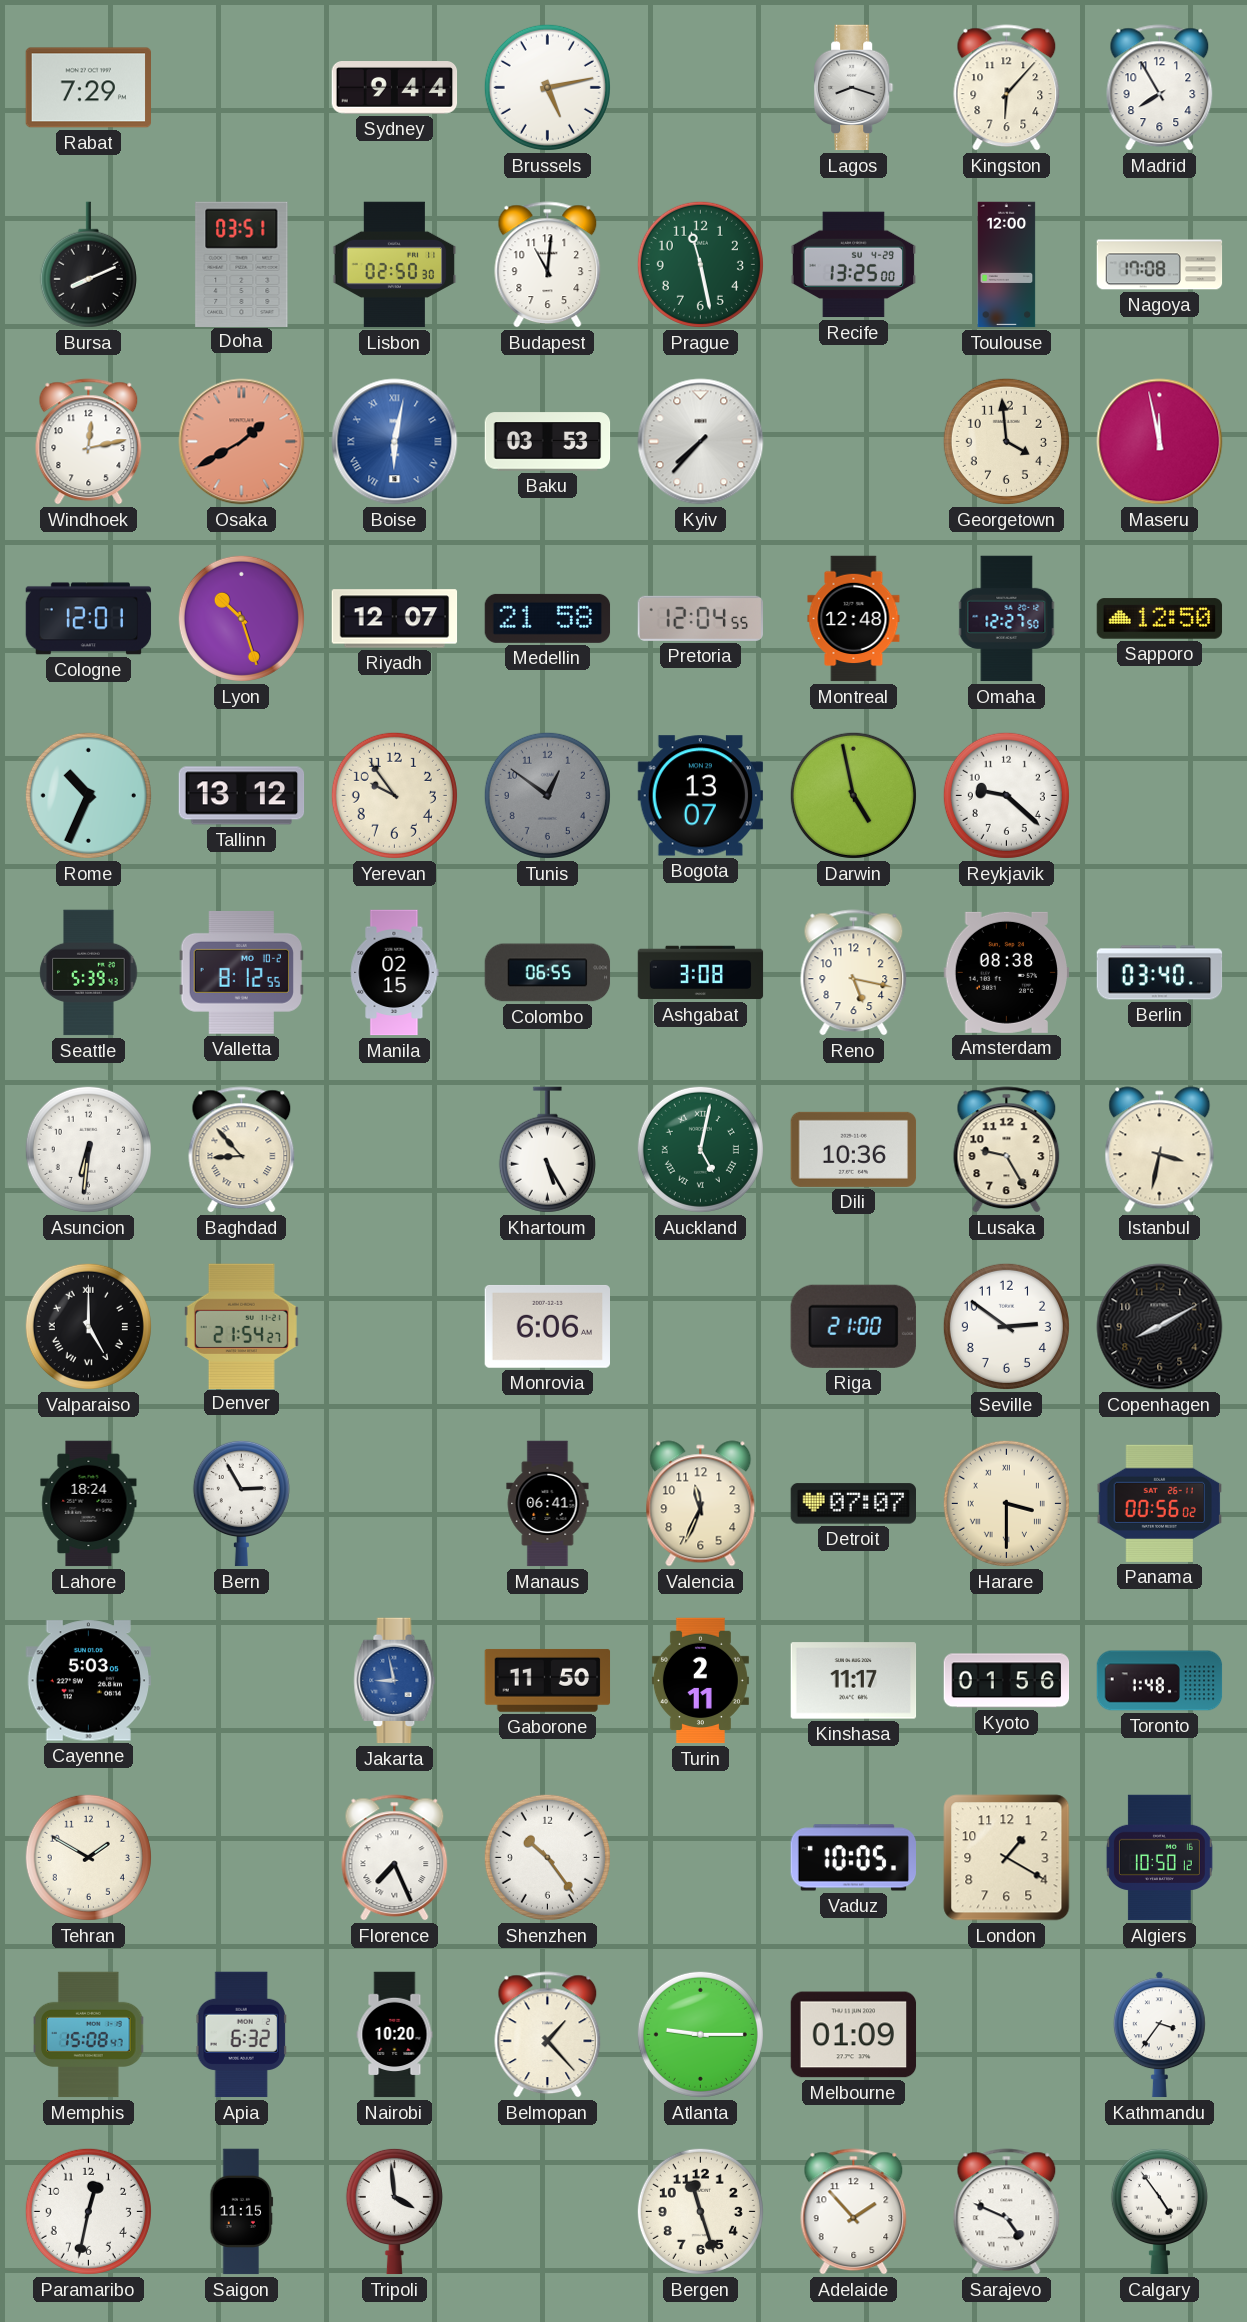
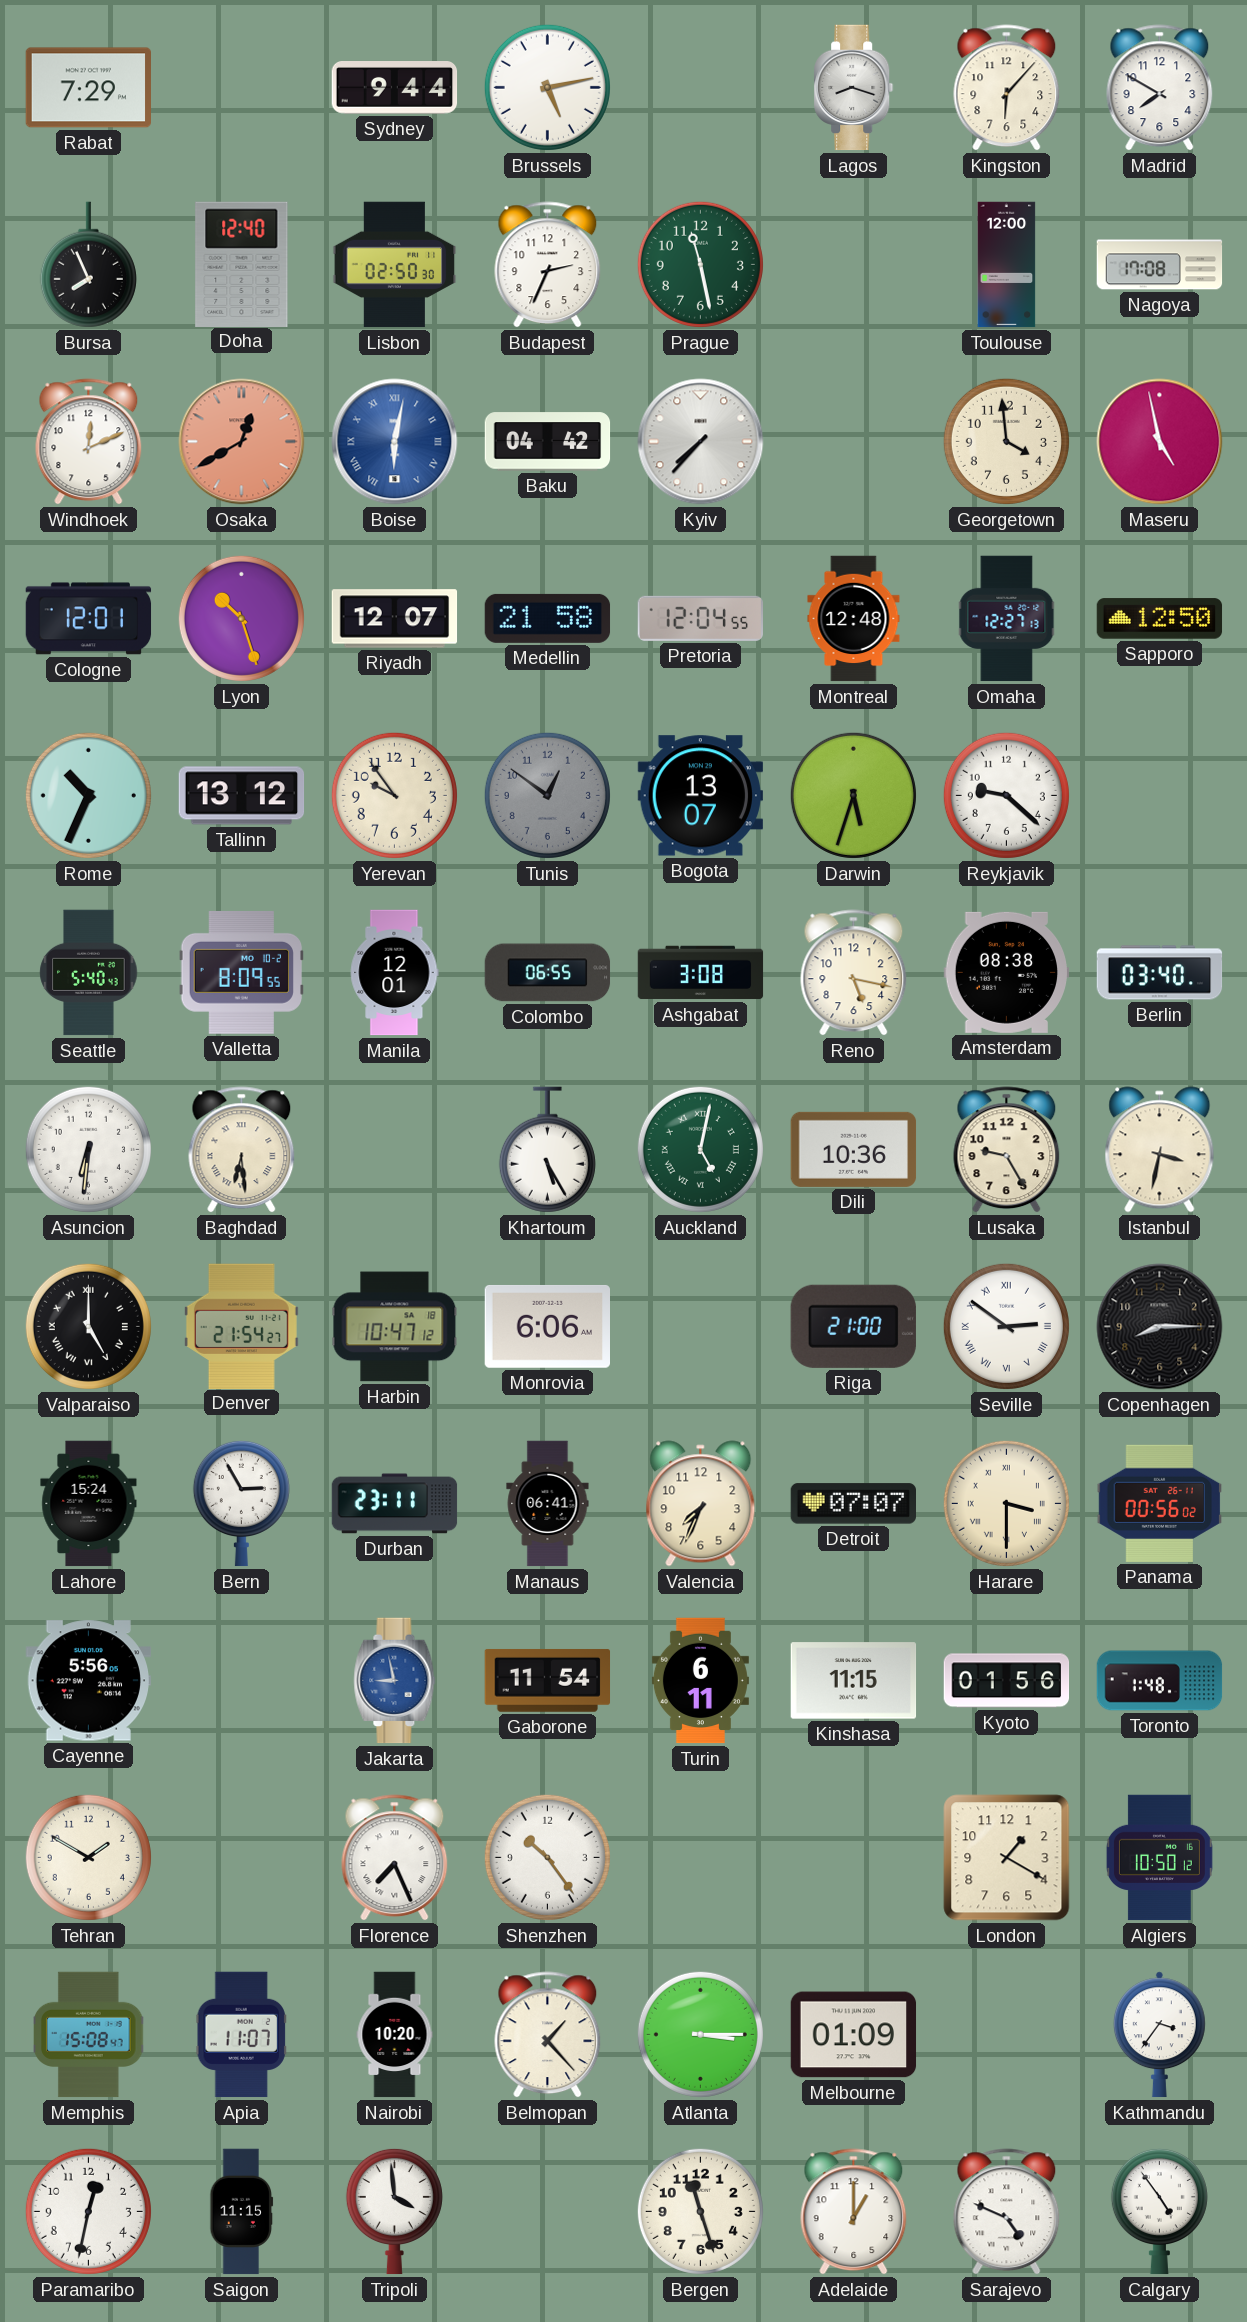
Madrid: 7:55 -> 7:50 (1160, 88)
Bursa: 8:11 -> 7:56 (88, 265)
Doha: 03:51 -> 12:40 (242, 264)
Budapest: 11:01 -> 2:34 (548, 265)
Recife: 13:25 -> none (854, 265)
Windhoek: 12:13 -> 12:11 (89, 442)
Osaka: 1:40 -> 12:40 (242, 442)
Baku: 03:53 -> 04:42 (548, 442)
Maseru: 11:58 -> 4:58 (1160, 442)
Omaha: 12:27:50 -> 12:27:13 (1007, 619)
Darwin: 4:58 -> 5:33 (853, 795)
Seattle: 5:39 -> 5:40 (89, 973)
Valletta: 8:12 -> 8:09 (241, 972)
Manila: 02:15 -> 12:01 (394, 973)
Baghdad: 8:53 -> 6:29 (242, 1150)
Harbin: none -> 10:47 (395, 1327)
Seville numerals: Arabic -> Roman (1006, 1326)
Copenhagen: 8:10 -> 8:15 (1160, 1327)
Lahore: 18:24 -> 15:24 (89, 1504)
Durban: none -> 23:11 (395, 1504)
Valencia: 11:34 -> 7:34 (701, 1504)
Cayenne: 5:03 -> 5:56 (88, 1681)
Gaborone: 11:50 -> 11:54 (548, 1680)
Turin: 2:11 -> 6:11 (700, 1681)
Kinshasa: 11:17 -> 11:15 (854, 1681)
Vaduz: 10:05 -> none (854, 1858)
Apia: 6:32 -> 11:07 (241, 2035)
Atlanta: 9:15 -> 3:15 (700, 2034)
Adelaide: 1:53 -> 1:00 (854, 2212)
